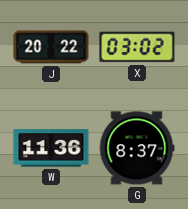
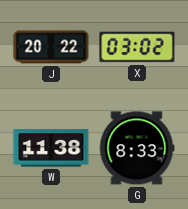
W: 11:36 -> 11:38 (51, 148)
G: 8:37 -> 8:33 (137, 148)
